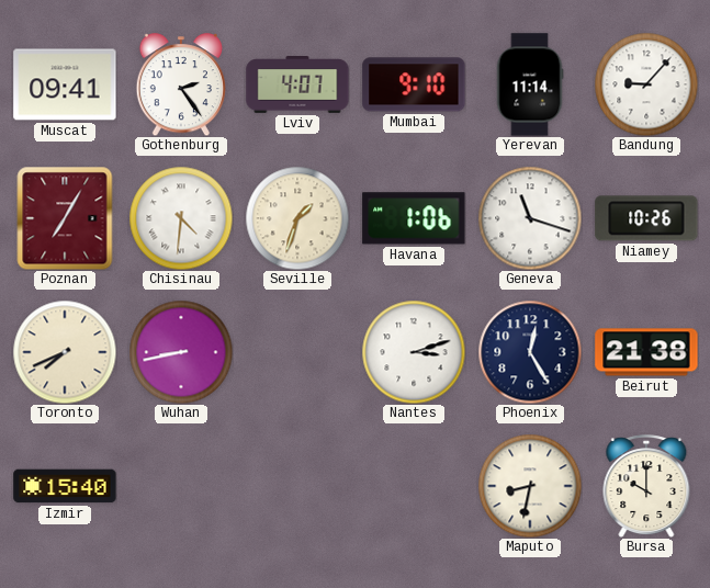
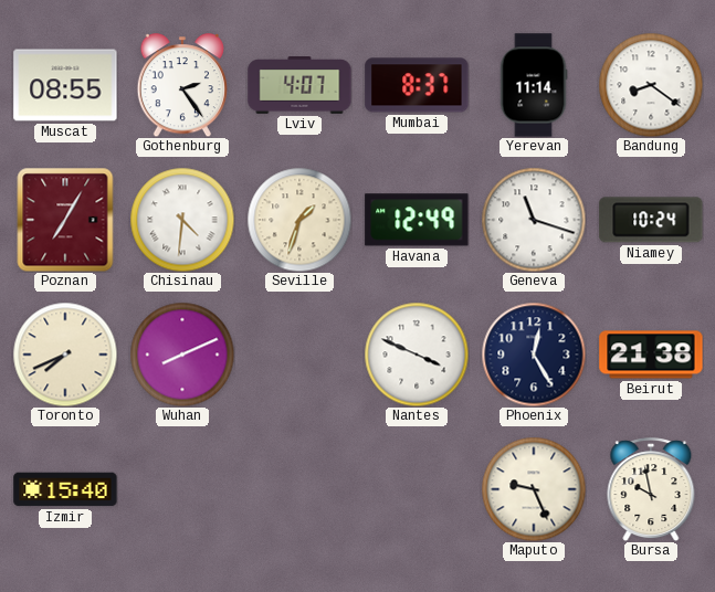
Muscat: 09:41 -> 08:55 (65, 85)
Mumbai: 9:10 -> 8:37 (417, 85)
Bandung: 9:07 -> 8:21 (651, 85)
Havana: 1:06 -> 12:49 (417, 220)
Niamey: 10:26 -> 10:24 (651, 220)
Wuhan: 8:43 -> 8:11 (182, 355)
Nantes: 3:12 -> 3:49 (417, 355)
Maputo: 8:32 -> 9:26 (534, 489)
Bursa: 10:00 -> 9:58 (651, 489)
